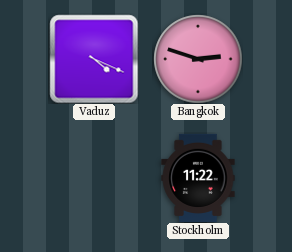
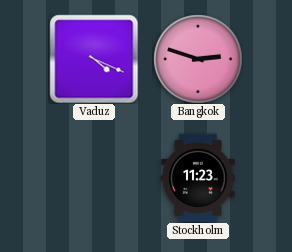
Stockholm: 11:22 -> 11:23 (198, 177)
